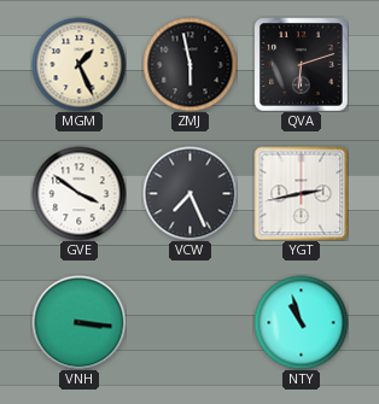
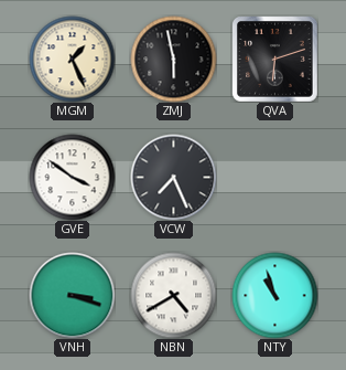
YGT: 2:43 -> none (301, 193)
VNH: 3:16 -> 3:18 (72, 295)
NBN: none -> 4:40 (173, 295)
